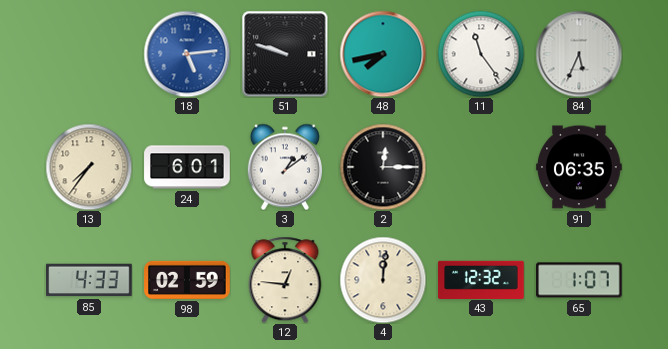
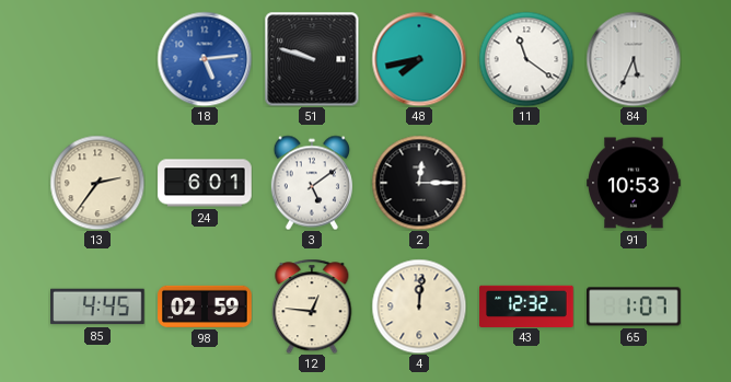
11: 11:24 -> 11:21 (526, 59)
13: 7:36 -> 2:36 (97, 183)
3: 1:09 -> 5:09 (312, 183)
91: 06:35 -> 10:53 (634, 183)
85: 4:33 -> 4:45 (97, 306)
